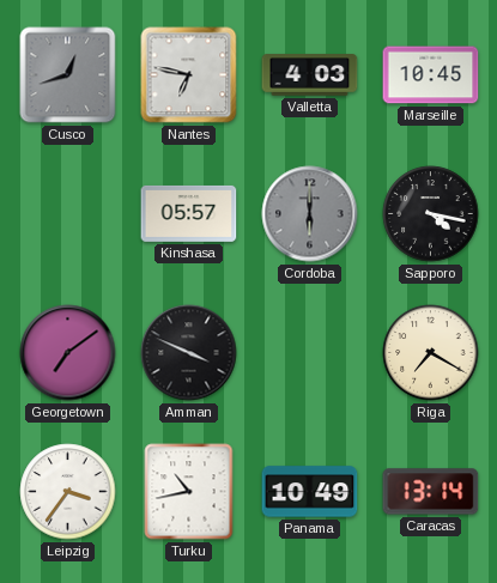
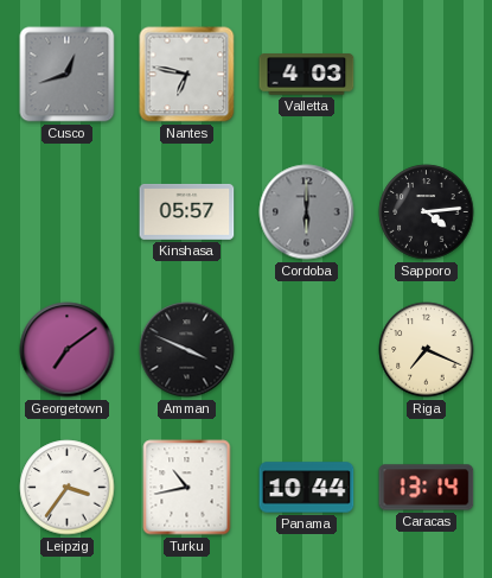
Marseille: 10:45 -> none (431, 75)
Sapporo: 4:17 -> 4:14 (427, 212)
Riga: 7:20 -> 7:19 (427, 350)
Panama: 10:49 -> 10:44 (307, 488)
